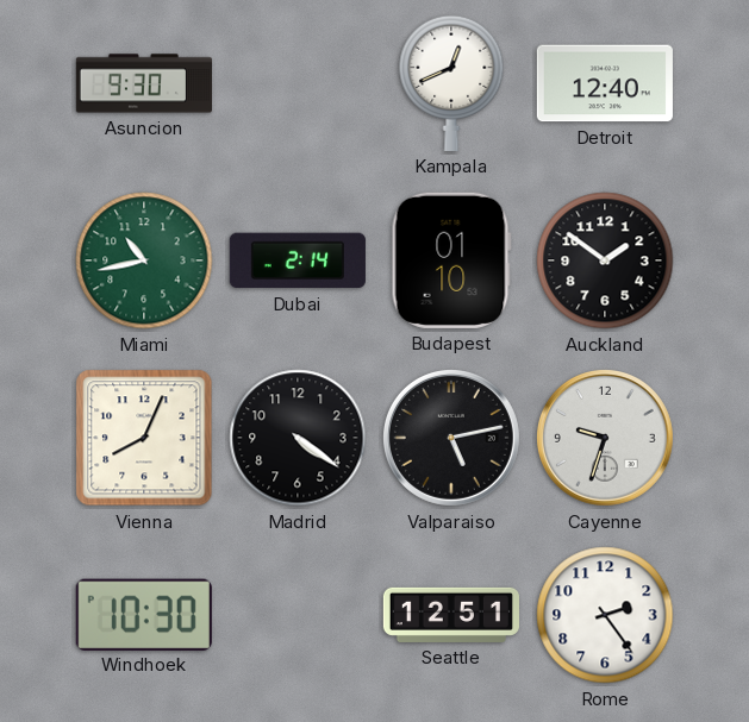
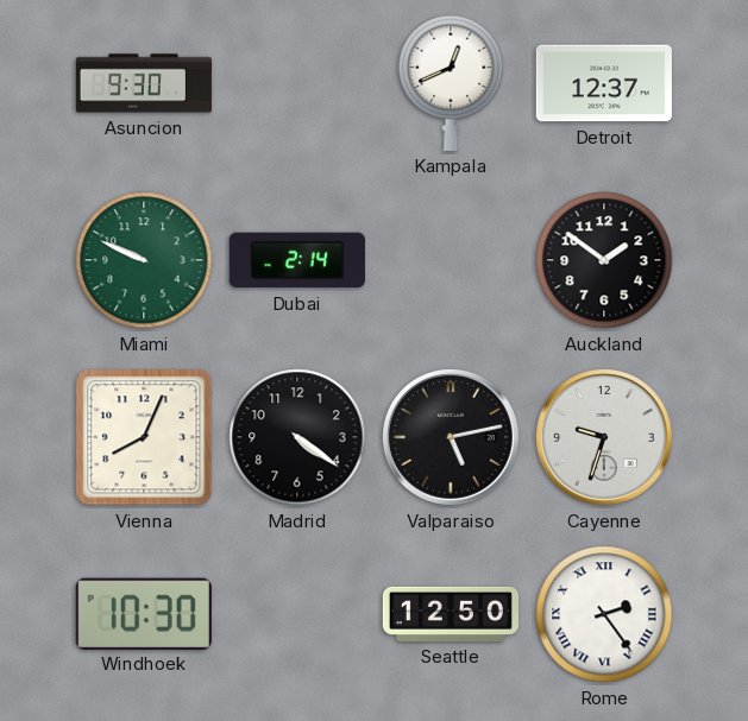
Detroit: 12:40 -> 12:37 (604, 83)
Miami: 10:43 -> 9:49 (144, 260)
Budapest: 01:10 -> none (451, 260)
Seattle: 12:51 -> 12:50 (450, 614)
Rome numerals: Arabic -> Roman (604, 614)
